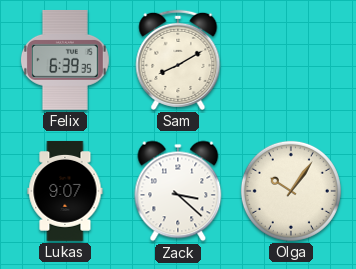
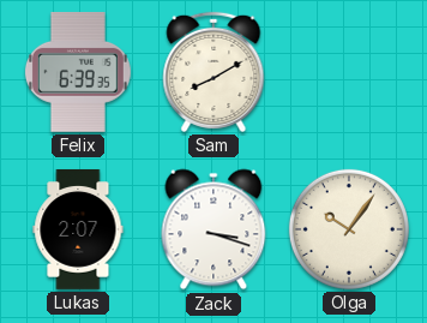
Lukas: 9:07 -> 2:07 (78, 229)
Zack: 3:22 -> 3:18 (213, 229)
